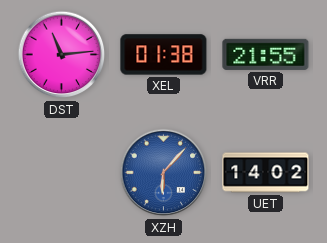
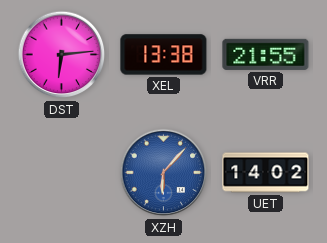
DST: 11:14 -> 6:14 (62, 55)
XEL: 01:38 -> 13:38 (164, 55)
